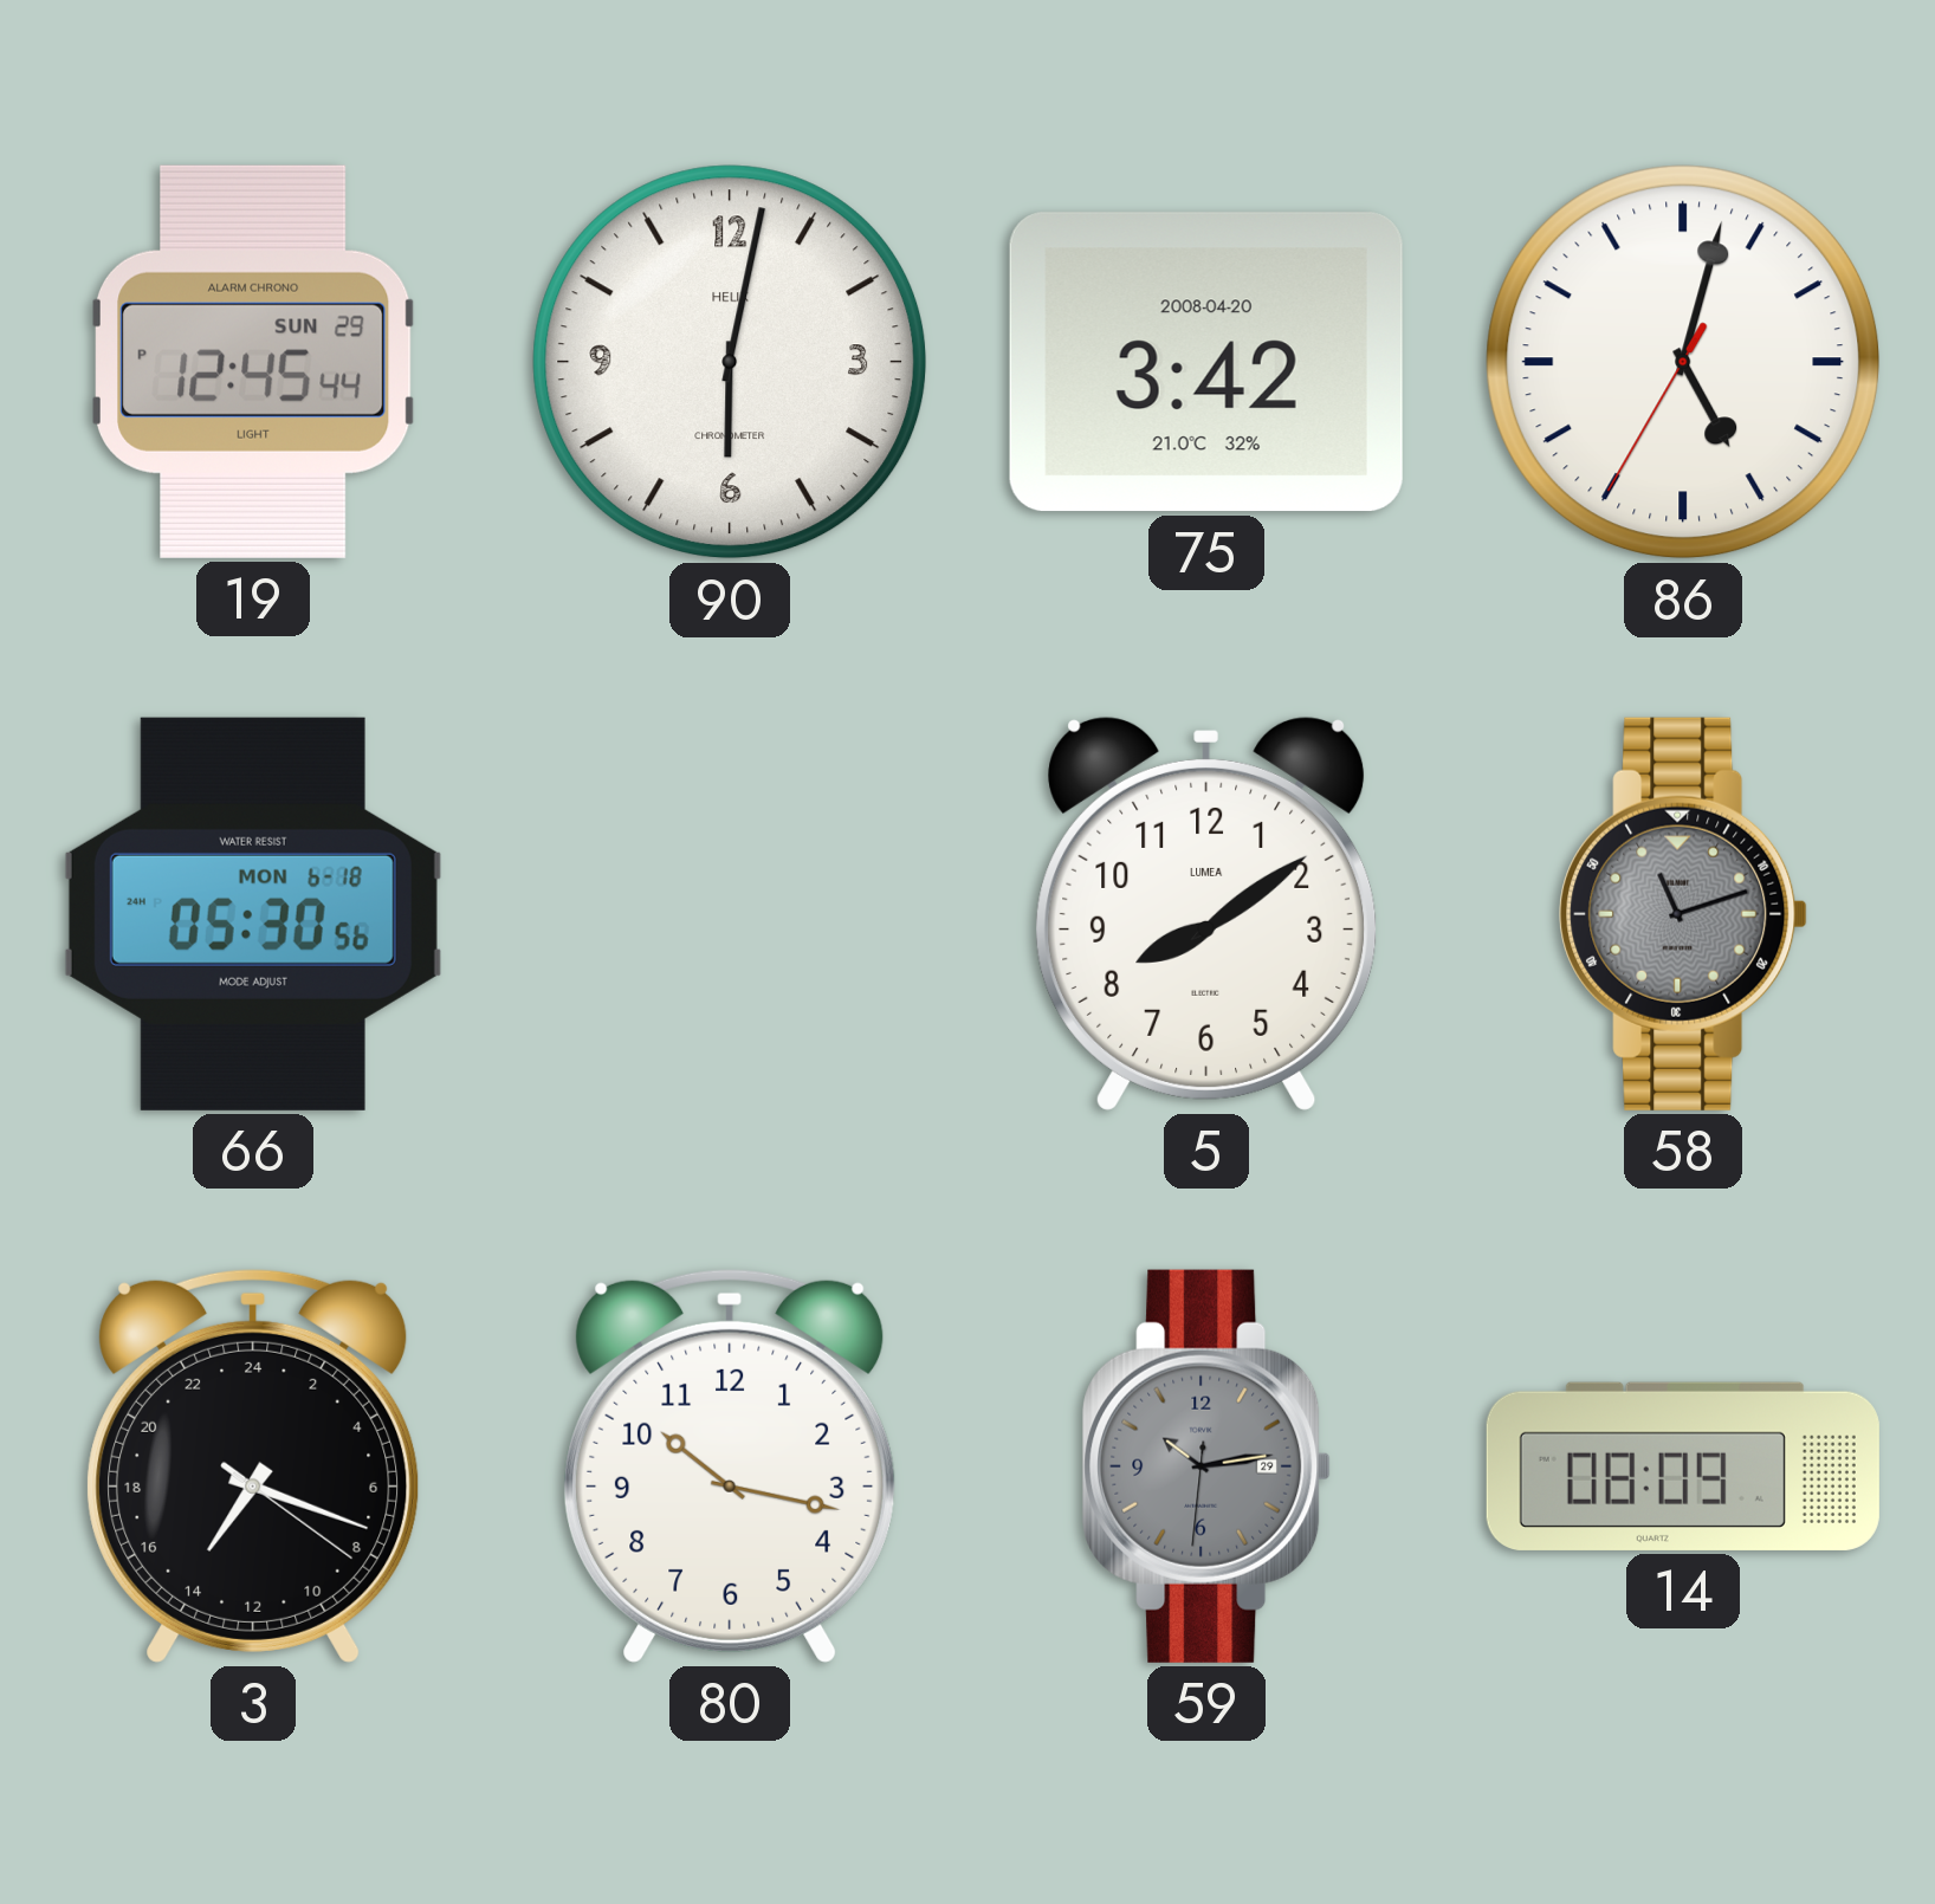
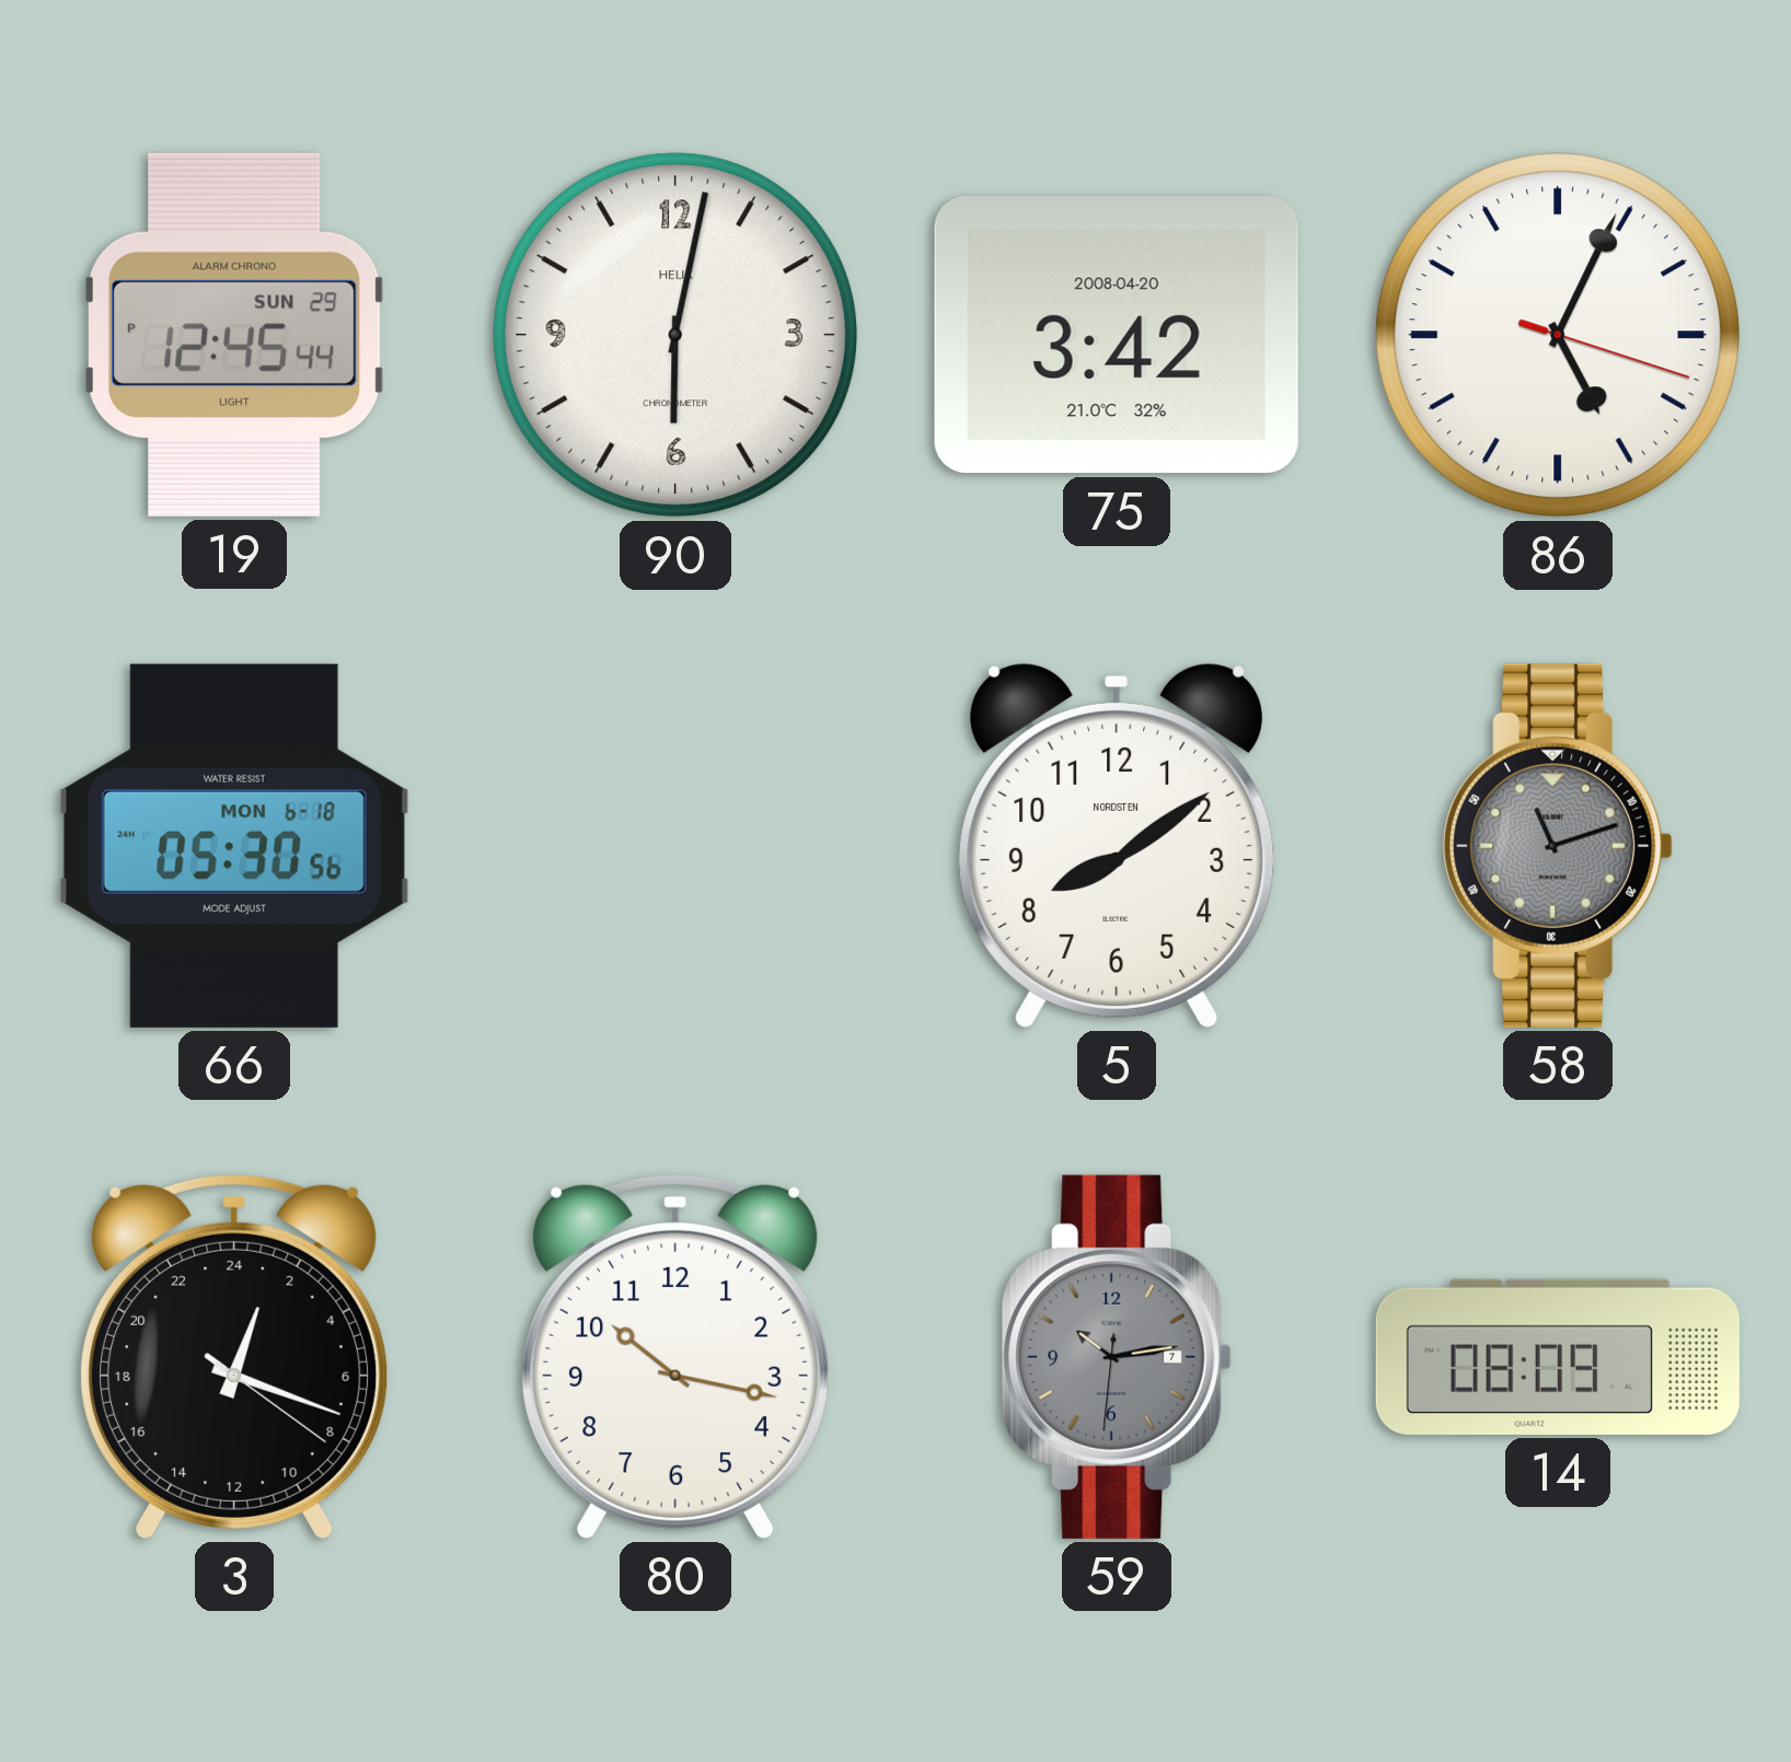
86: 5:02 -> 5:04 (1558, 335)
5 brand: LUMEA -> NORDSTEN (1117, 845)
3: 14:18 -> 1:18 (234, 1356)
59 date: 29 -> 7 (1117, 1357)
